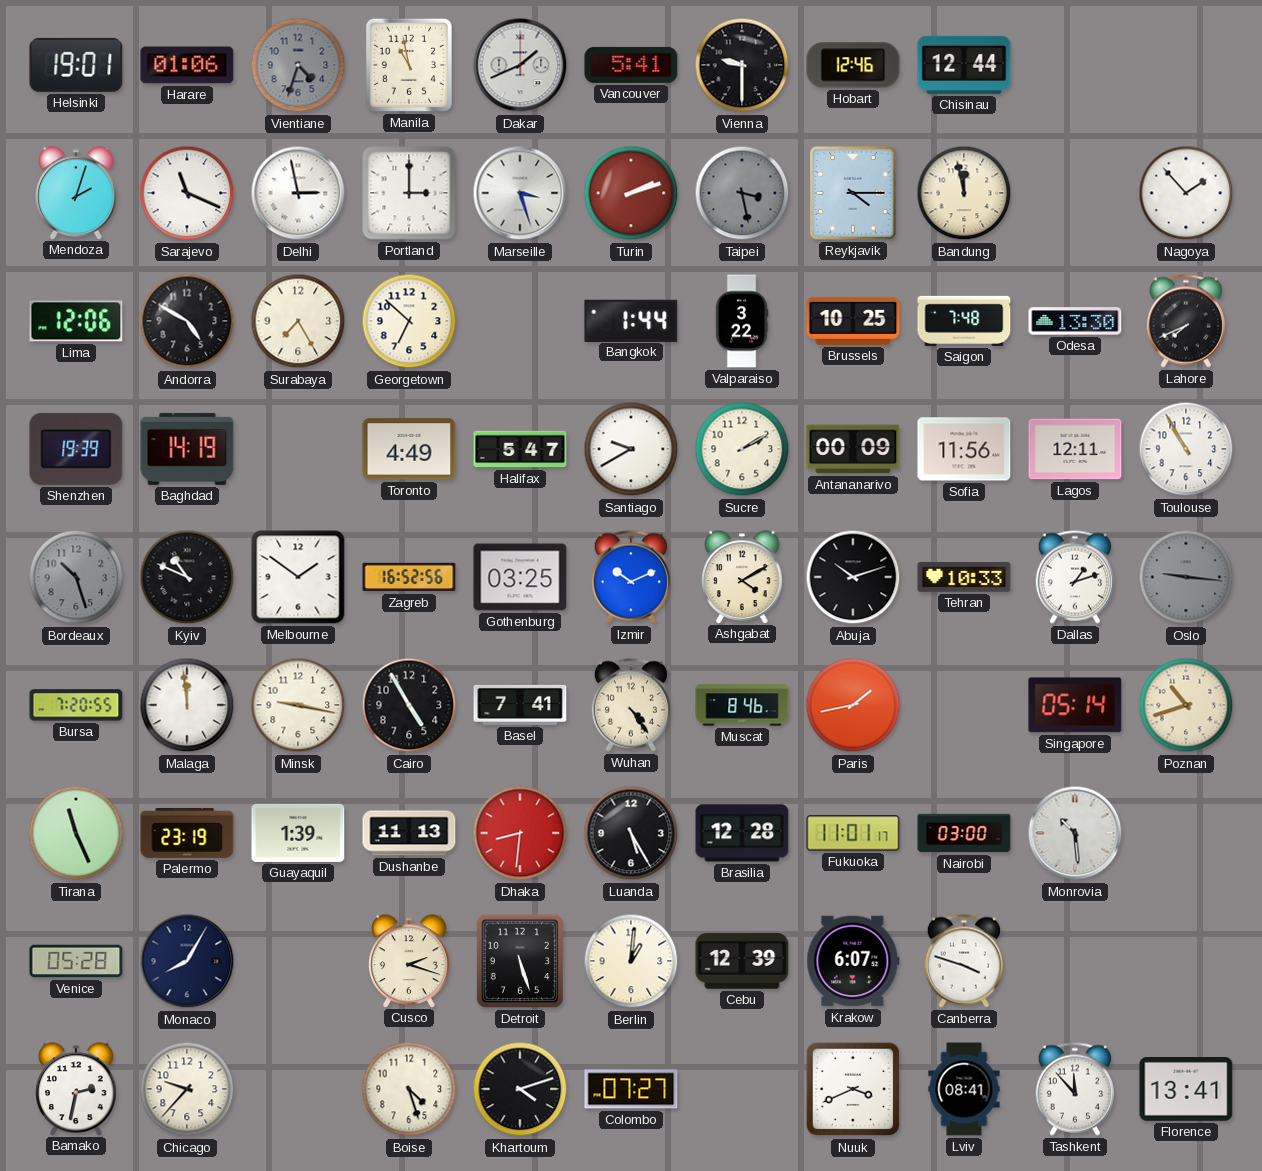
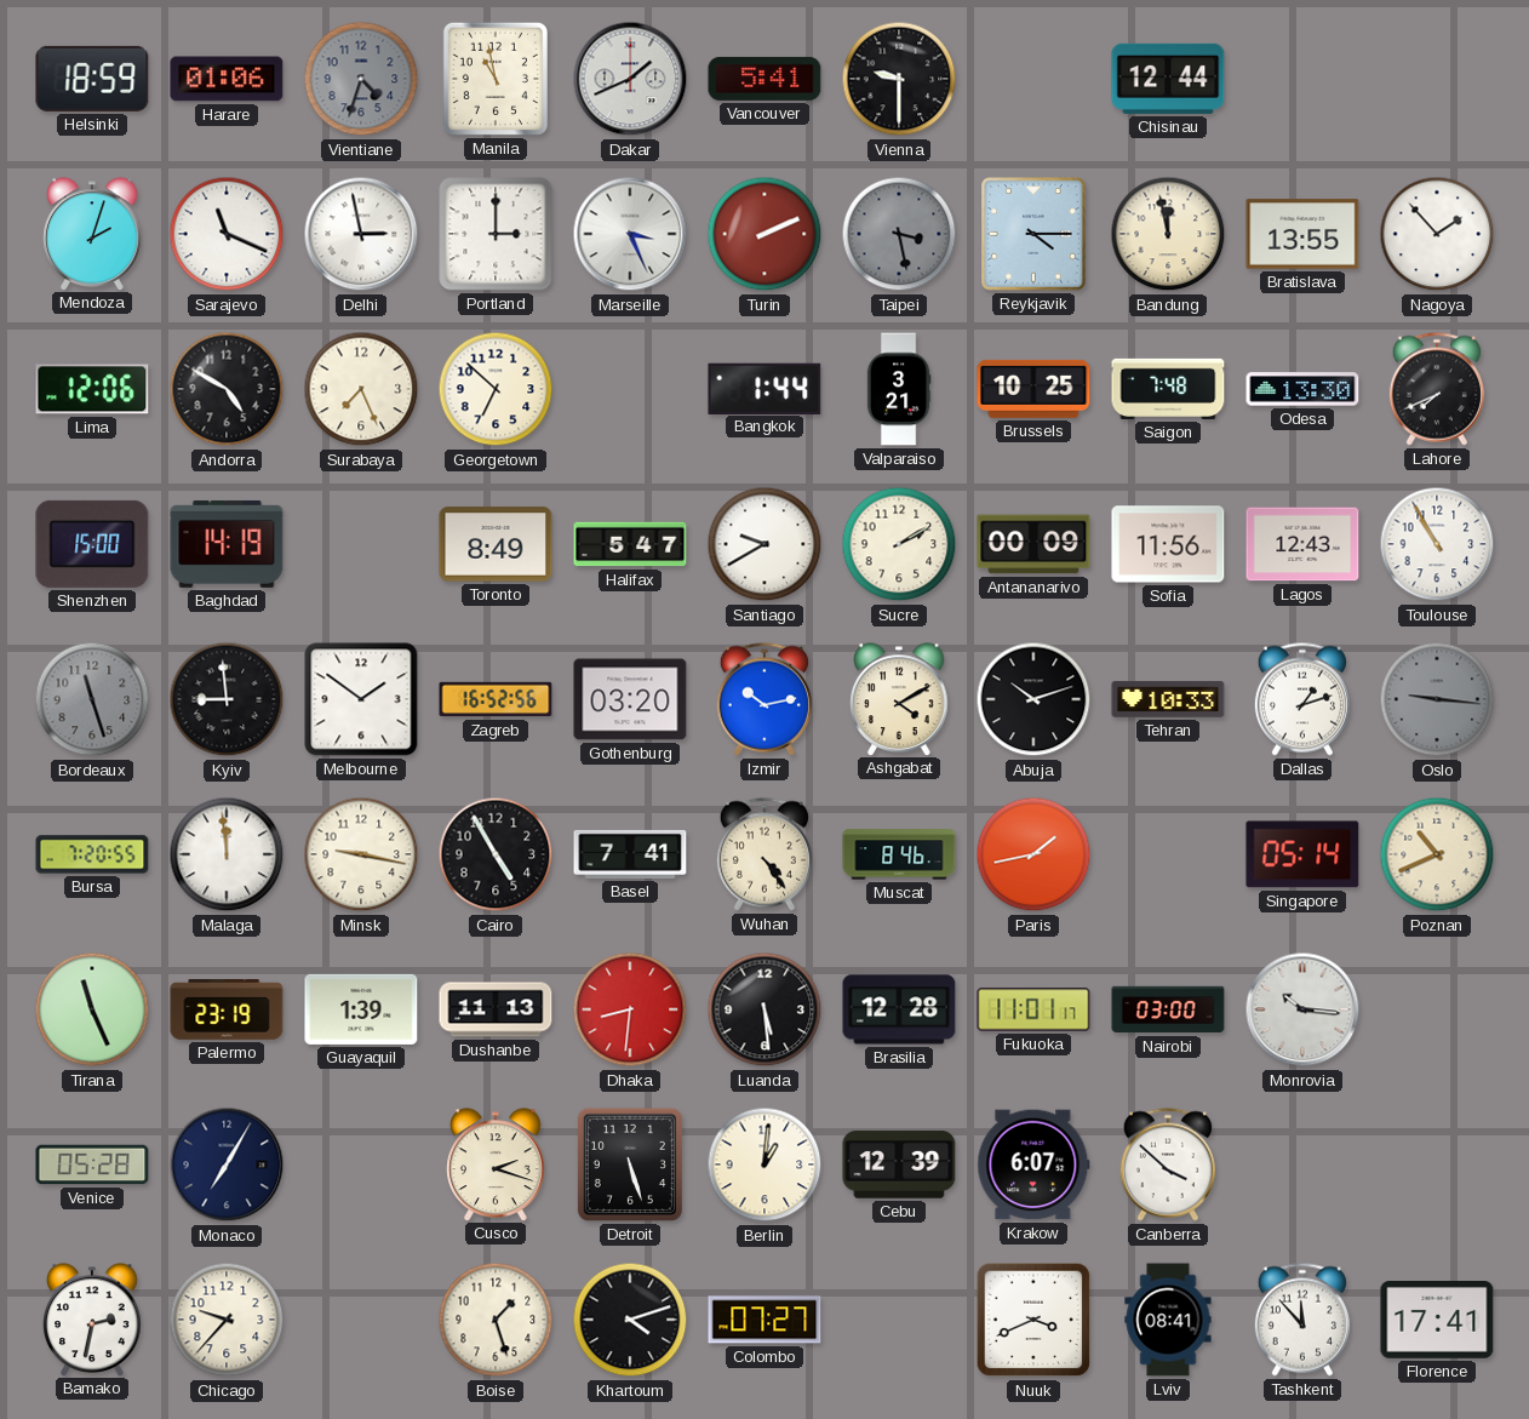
Helsinki: 19:01 -> 18:59 (92, 79)
Hobart: 12:46 -> none (853, 65)
Marseille: 3:27 -> 3:26 (630, 234)
Turin: 2:12 -> 2:11 (764, 234)
Bratislava: none -> 13:55 (1302, 234)
Surabaya: 7:25 -> 7:26 (361, 389)
Valparaiso: 3:22 -> 3:21 (899, 389)
Shenzhen: 19:39 -> 15:00 (92, 544)
Toronto: 4:49 -> 8:49 (496, 544)
Lagos: 12:11 -> 12:43 (1302, 544)
Bordeaux: 10:27 -> 11:27 (92, 699)
Kyiv: 10:49 -> 8:59 (227, 699)
Gothenburg: 03:25 -> 03:20 (630, 699)
Izmir: 10:11 -> 10:13 (764, 699)
Poznan: 10:42 -> 10:41 (1437, 854)
Luanda: 5:25 -> 5:29 (764, 1009)
Monrovia: 10:29 -> 10:16 (1302, 1009)
Monaco: 8:05 -> 7:05 (227, 1165)
Canberra: 3:48 -> 3:52 (1168, 1165)
Boise: 4:27 -> 1:27 (496, 1320)
Florence: 13:41 -> 17:41 (1437, 1321)
